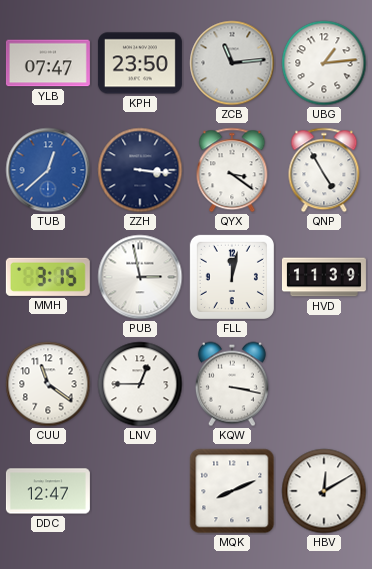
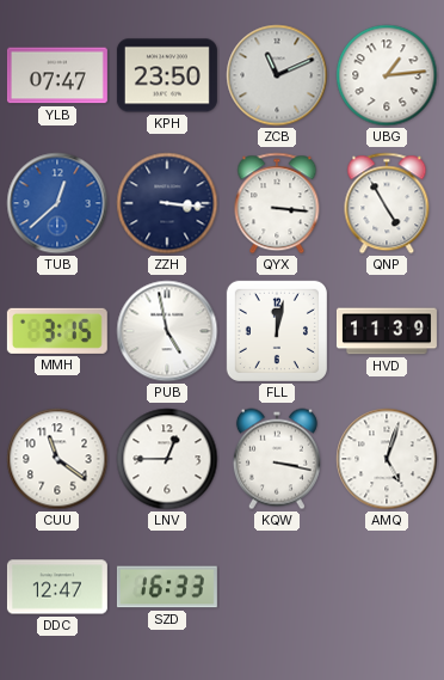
ZCB: 11:14 -> 11:11 (277, 75)
QYX: 3:21 -> 3:16 (277, 203)
PUB: 2:58 -> 4:58 (167, 331)
AMQ: none -> 5:03 (387, 459)
SZD: none -> 16:33 (167, 587)
MQK: 8:11 -> none (232, 491)
HBV: 12:10 -> none (324, 491)
